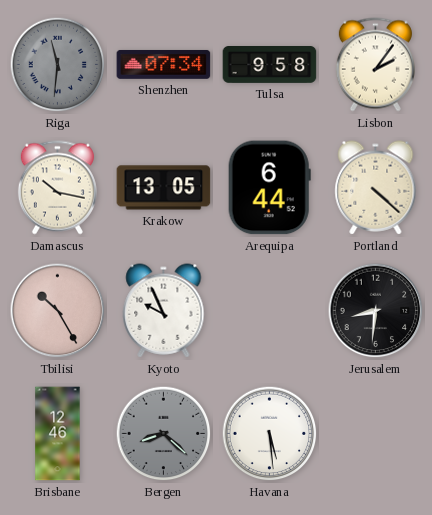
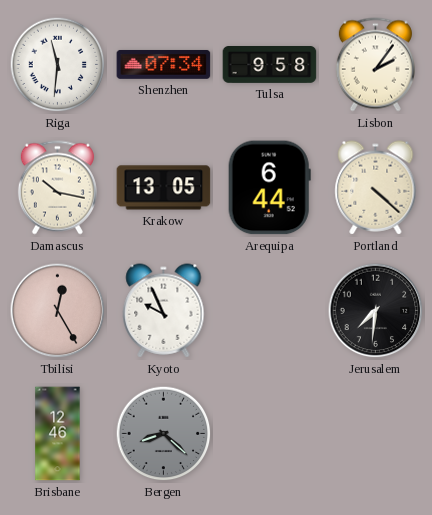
Riga dial: grey -> white (58, 65)
Tbilisi: 10:25 -> 12:25 (58, 311)
Jerusalem: 8:31 -> 7:31 (376, 311)
Havana: 5:29 -> none (270, 434)
